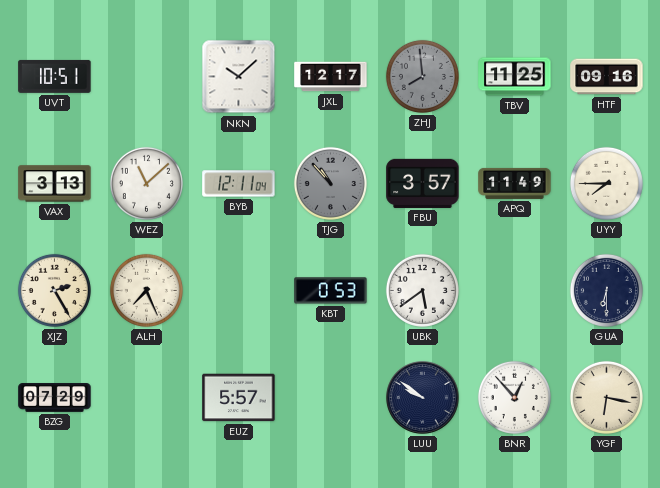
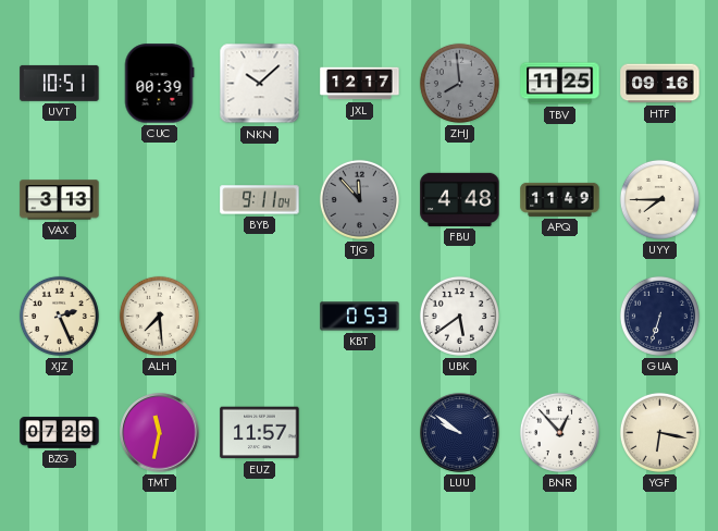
CUC: none -> 00:39 (159, 84)
WEZ: 11:08 -> none (146, 183)
BYB: 12:11 -> 9:11 (260, 200)
TJG: 10:53 -> 11:53 (359, 199)
FBU: 3:57 -> 4:48 (460, 199)
XJZ: 2:25 -> 2:26 (59, 316)
ALH: 7:26 -> 7:29 (159, 316)
GUA: 6:30 -> 6:33 (659, 316)
TMT: none -> 11:32 (160, 433)
EUZ: 5:57 -> 11:57 (260, 433)
